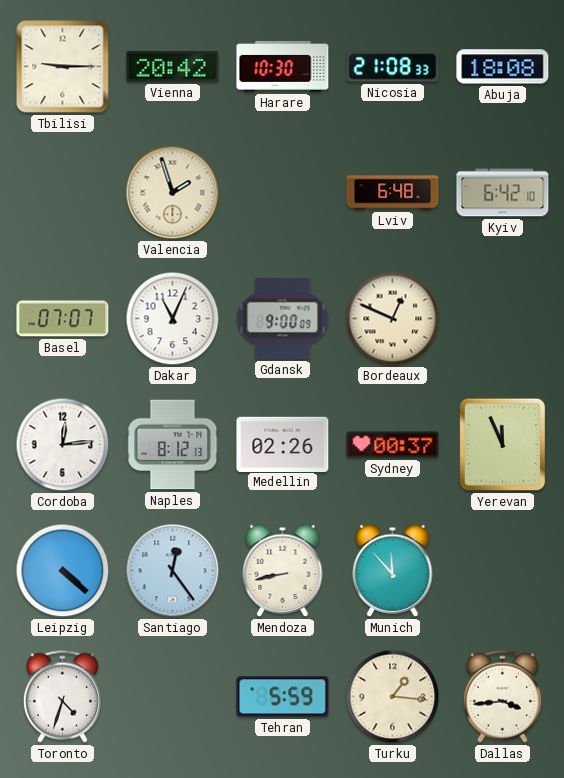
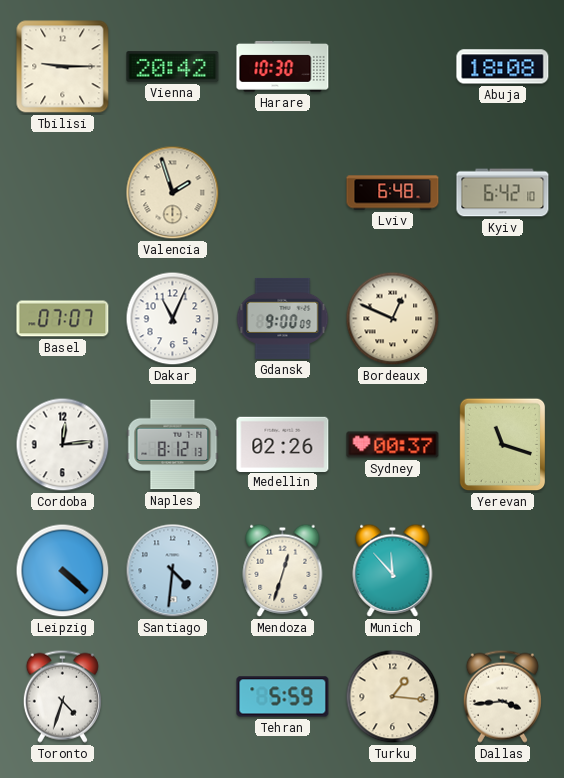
Nicosia: 21:08 -> none (393, 67)
Yerevan: 11:56 -> 11:18 (503, 445)
Santiago: 12:24 -> 4:31 (173, 571)
Mendoza: 8:43 -> 12:33 (283, 570)
